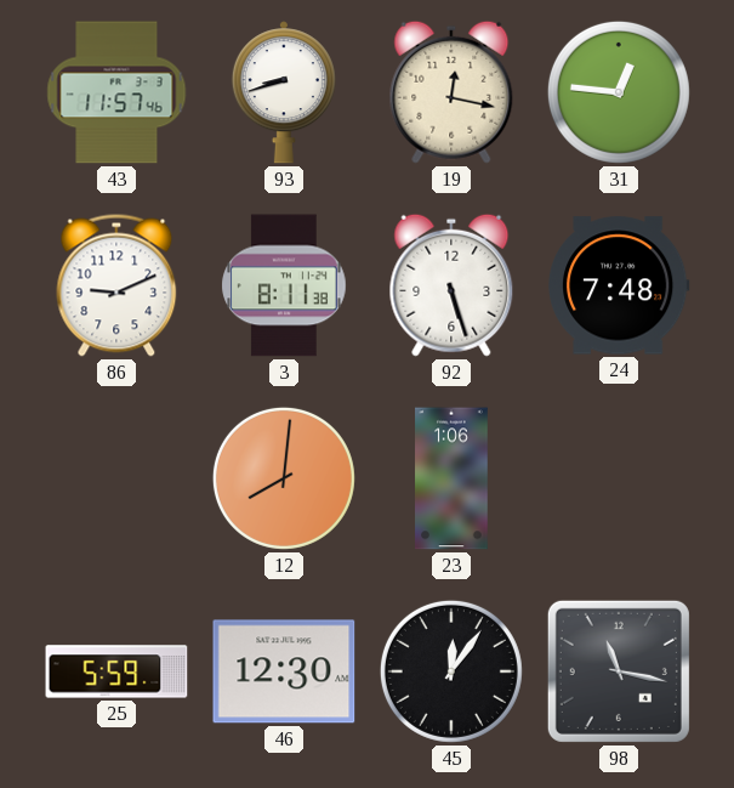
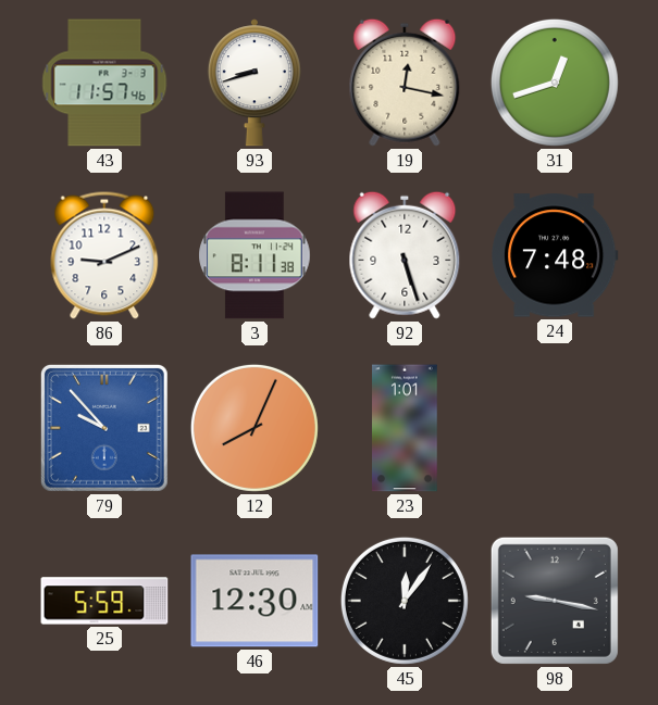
31: 12:46 -> 12:42 (555, 83)
79: none -> 9:53 (104, 428)
12: 8:01 -> 8:04 (254, 428)
23: 1:06 -> 1:01 (405, 428)
98: 11:17 -> 9:17 (555, 601)
